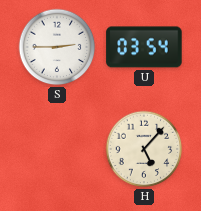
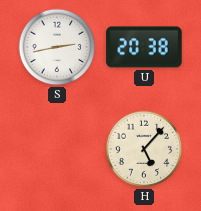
S: 2:45 -> 2:43 (57, 47)
U: 03:54 -> 20:38 (144, 47)
